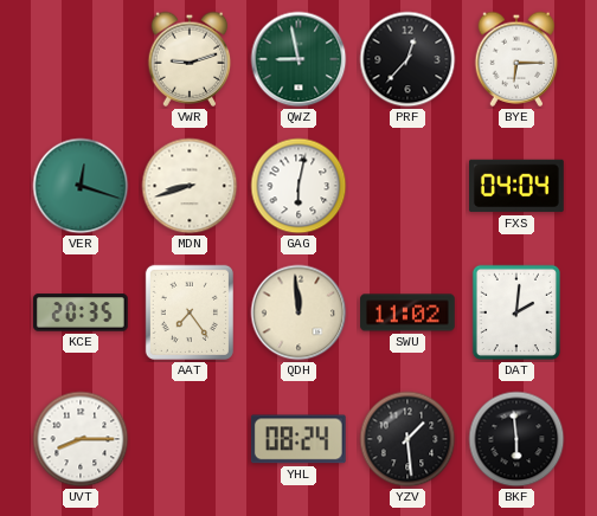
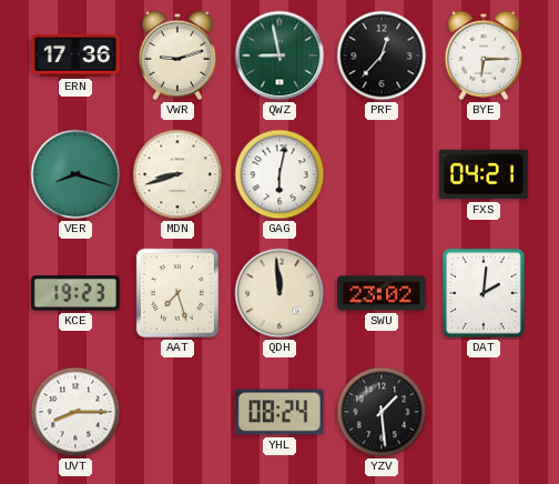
ERN: none -> 17:36 (75, 56)
VER: 12:18 -> 8:18 (75, 174)
FXS: 04:04 -> 04:21 (485, 174)
KCE: 20:35 -> 19:23 (77, 293)
AAT: 7:24 -> 7:27 (177, 293)
SWU: 11:02 -> 23:02 (382, 293)
BKF: 5:59 -> none (516, 439)
